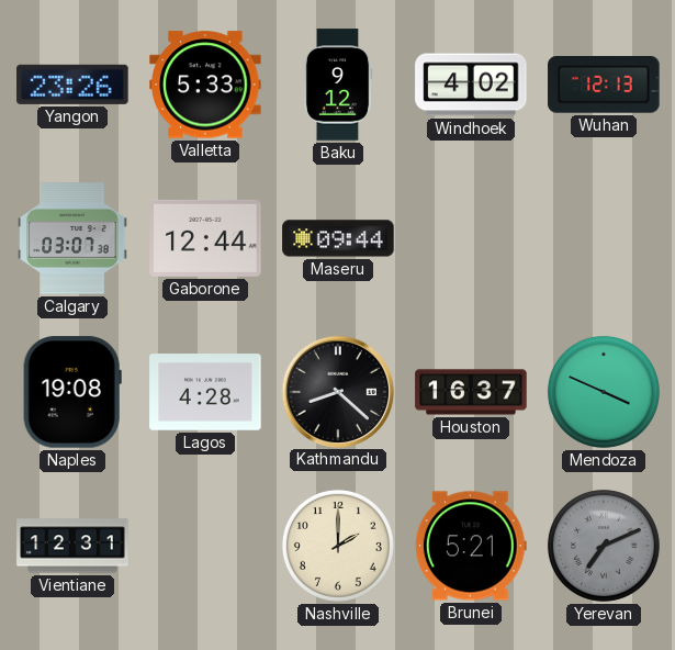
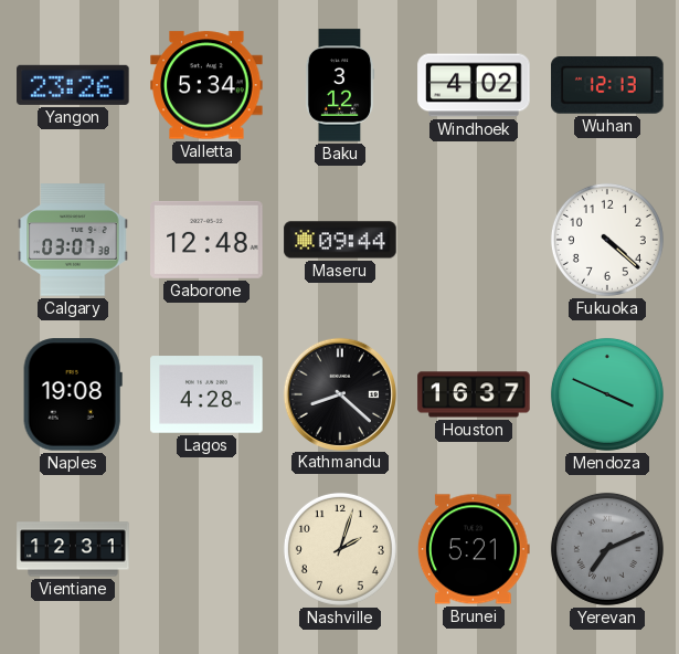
Valletta: 5:33 -> 5:34 (206, 85)
Baku: 9:12 -> 3:12 (340, 85)
Gaborone: 12:44 -> 12:48 (206, 240)
Fukuoka: none -> 4:22 (607, 240)
Nashville: 2:00 -> 2:03 (340, 549)
